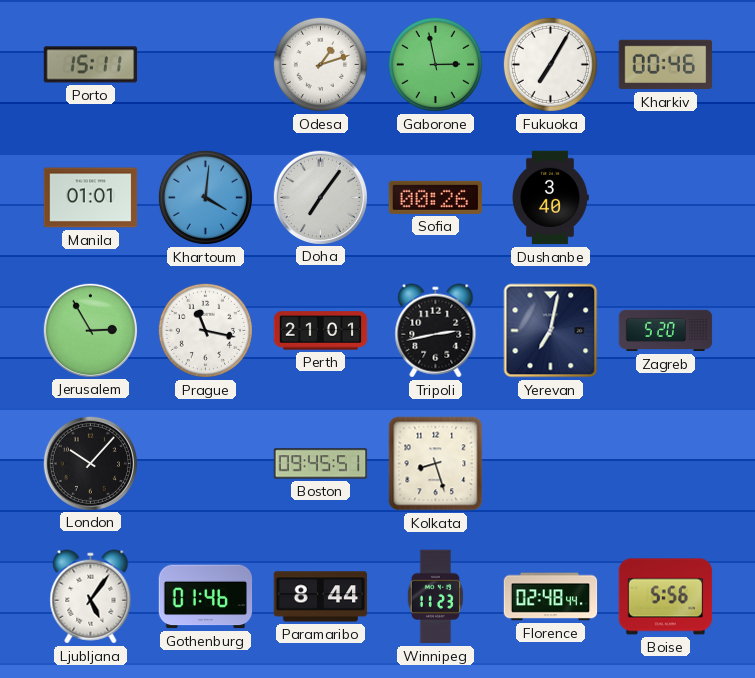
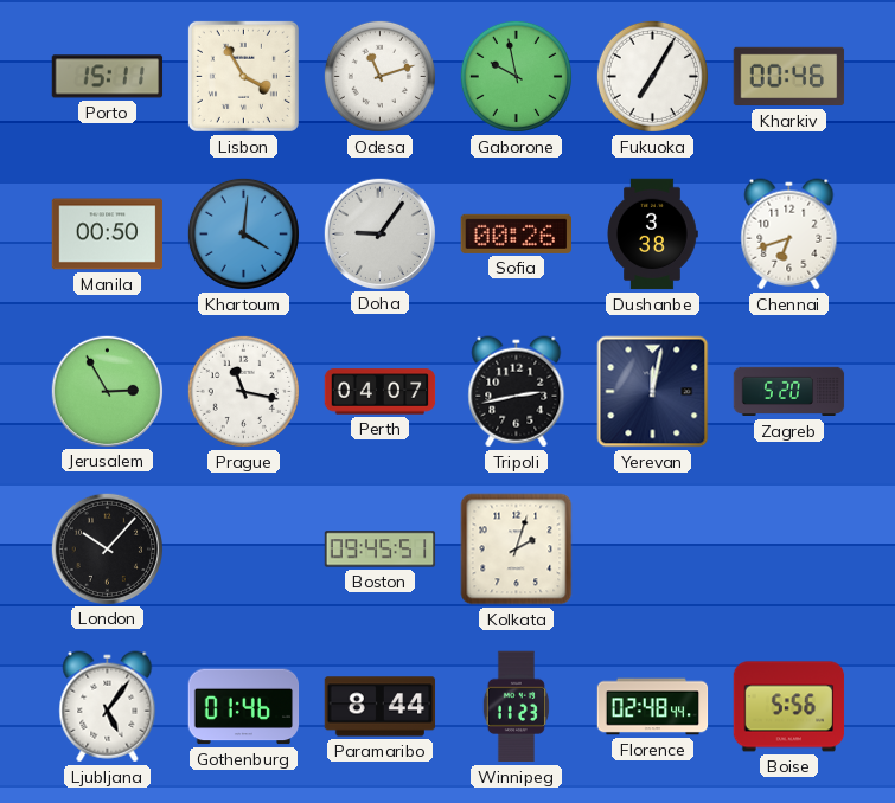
Lisbon: none -> 3:55 (243, 76)
Odesa: 1:12 -> 11:12 (379, 76)
Gaborone: 2:58 -> 9:58 (516, 76)
Manila: 01:01 -> 00:50 (108, 235)
Doha: 7:06 -> 9:06 (379, 233)
Dushanbe: 3:40 -> 3:38 (652, 235)
Chennai: none -> 6:42 (789, 235)
Perth: 21:01 -> 04:07 (381, 392)
Yerevan: 7:02 -> 12:02 (653, 392)
Kolkata: 8:27 -> 2:03 (517, 550)
